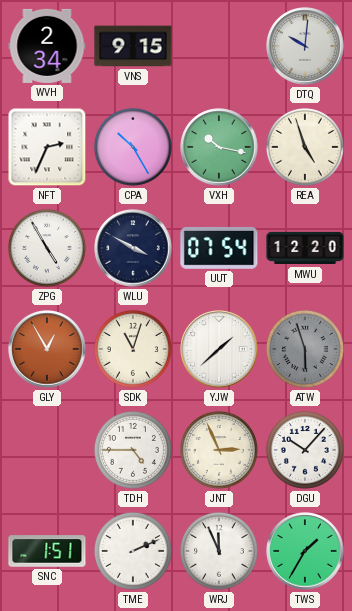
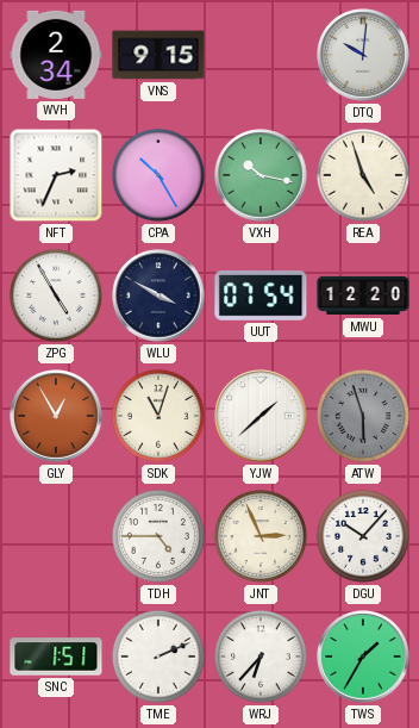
WRJ: 11:56 -> 6:37 (261, 657)
